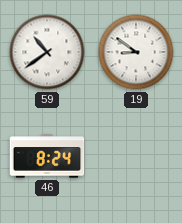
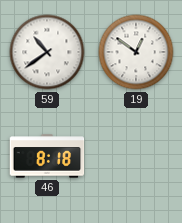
19: 8:51 -> 12:51 (136, 52)
46: 8:24 -> 8:18 (47, 156)
